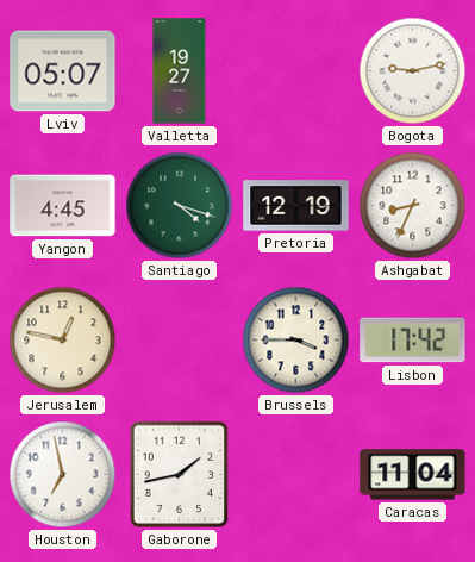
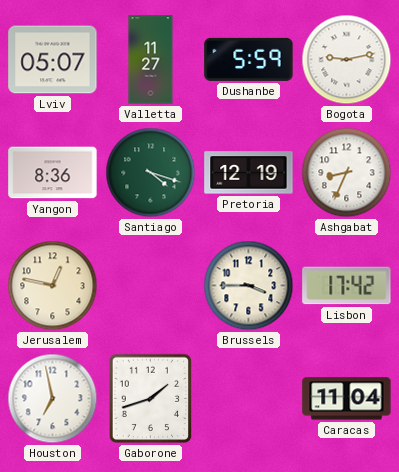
Valletta: 19:27 -> 11:27 (151, 60)
Dushanbe: none -> 5:59 (249, 59)
Yangon: 4:45 -> 8:36 (53, 173)
Gaborone: 1:43 -> 1:42 (151, 399)
